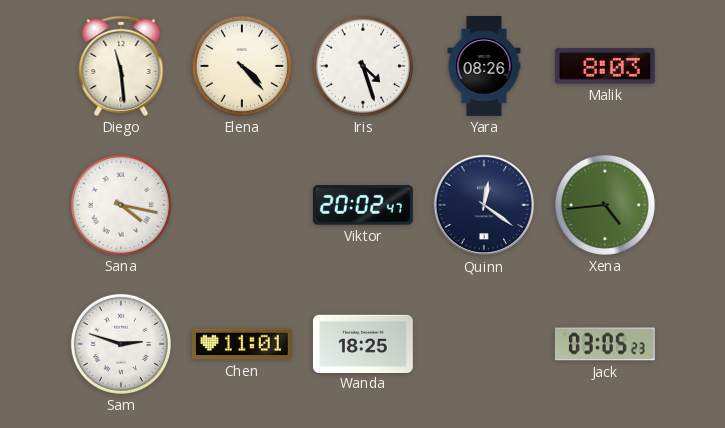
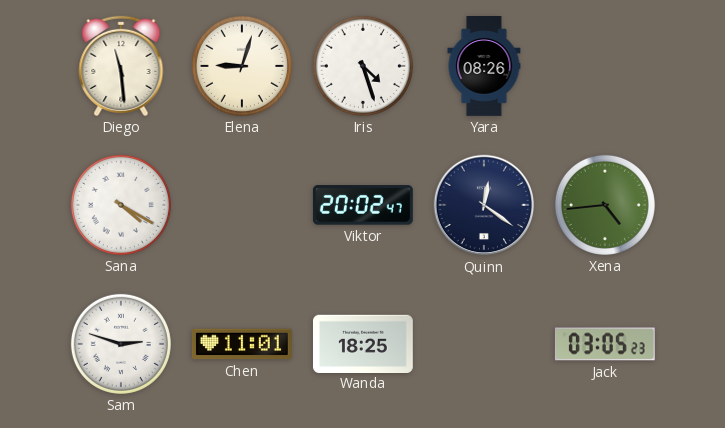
Elena: 4:23 -> 9:03 (242, 66)
Malik: 8:03 -> none (605, 66)
Sana: 4:17 -> 4:20 (121, 205)
